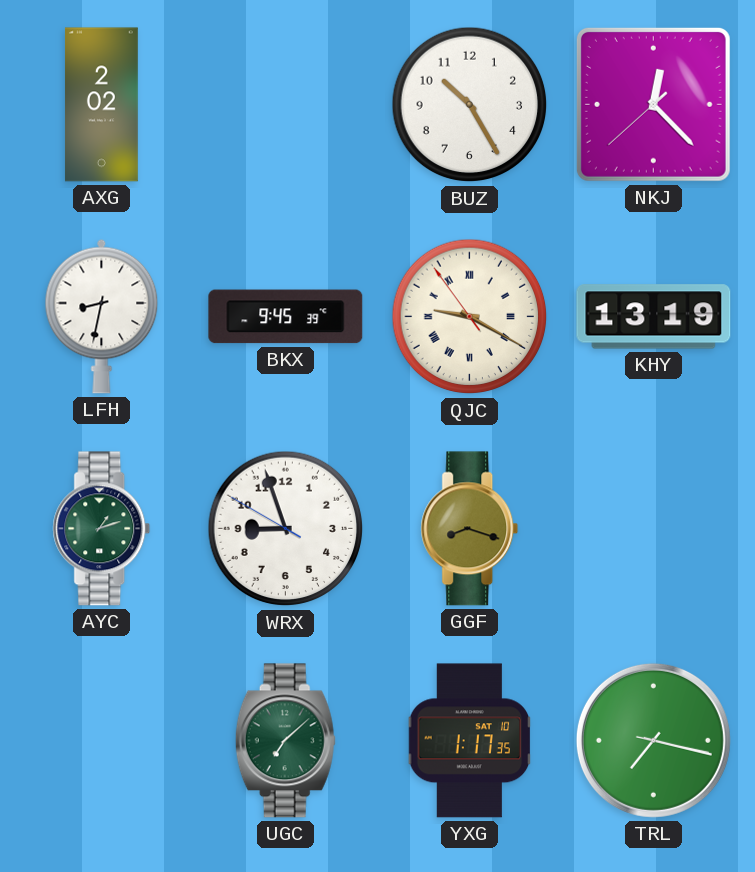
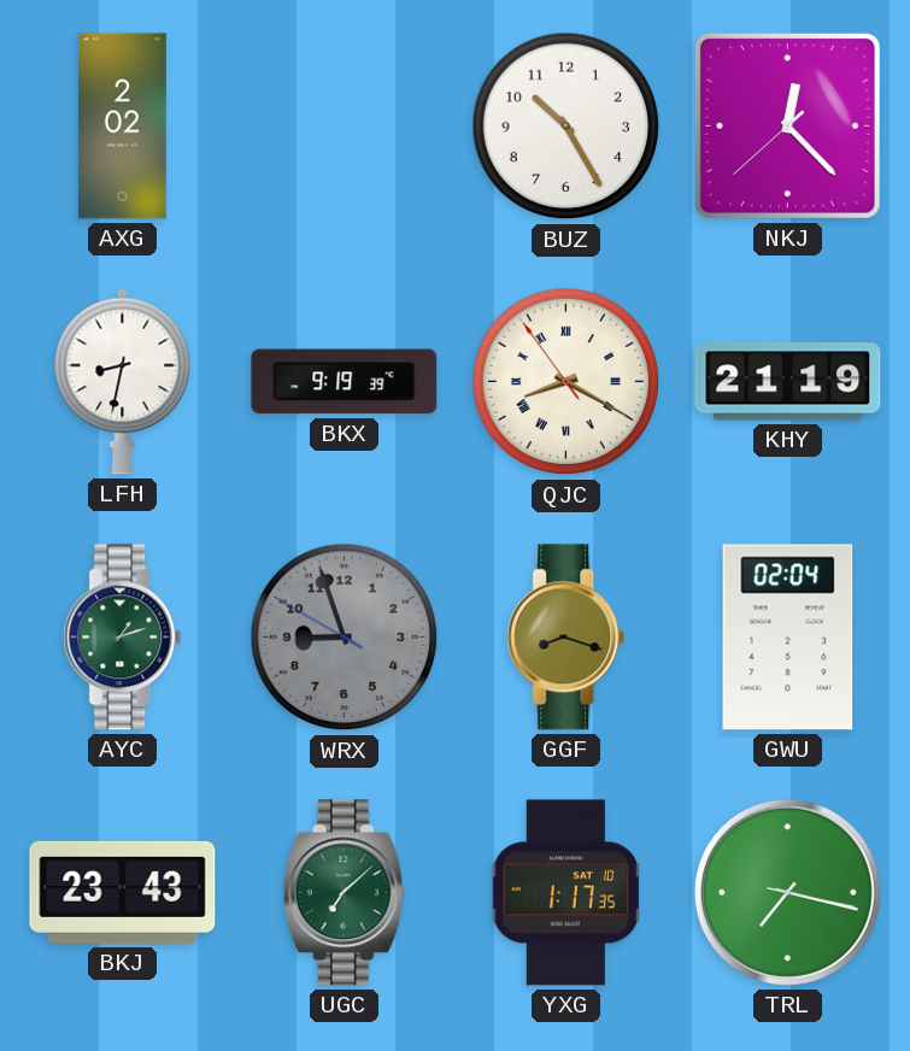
BKX: 9:45 -> 9:19 (345, 382)
QJC: 9:19 -> 8:19 (566, 382)
KHY: 13:19 -> 21:19 (788, 382)
WRX dial: white -> grey (345, 638)
GWU: none -> 02:04 (788, 638)
BKJ: none -> 23:43 (123, 892)
